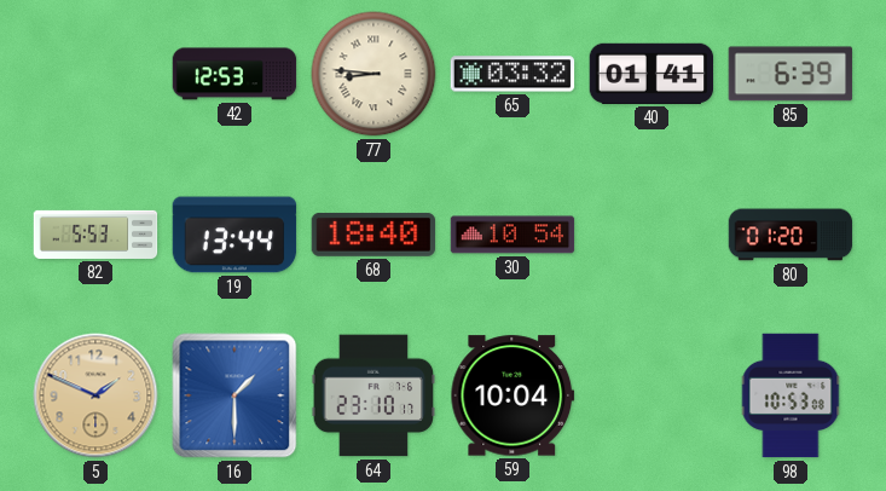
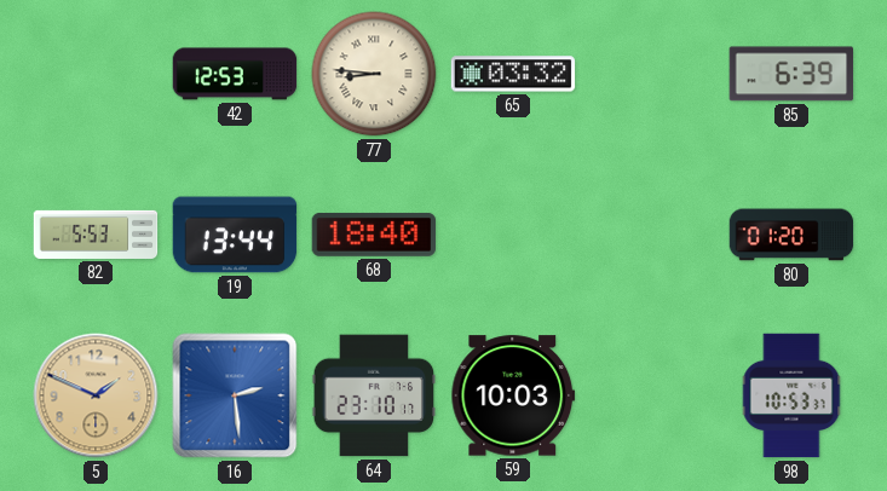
40: 01:41 -> none (652, 74)
30: 10:54 -> none (513, 235)
16: 1:30 -> 2:29 (235, 395)
59: 10:04 -> 10:03 (513, 395)
98: 10:53:08 -> 10:53:37 (791, 395)
